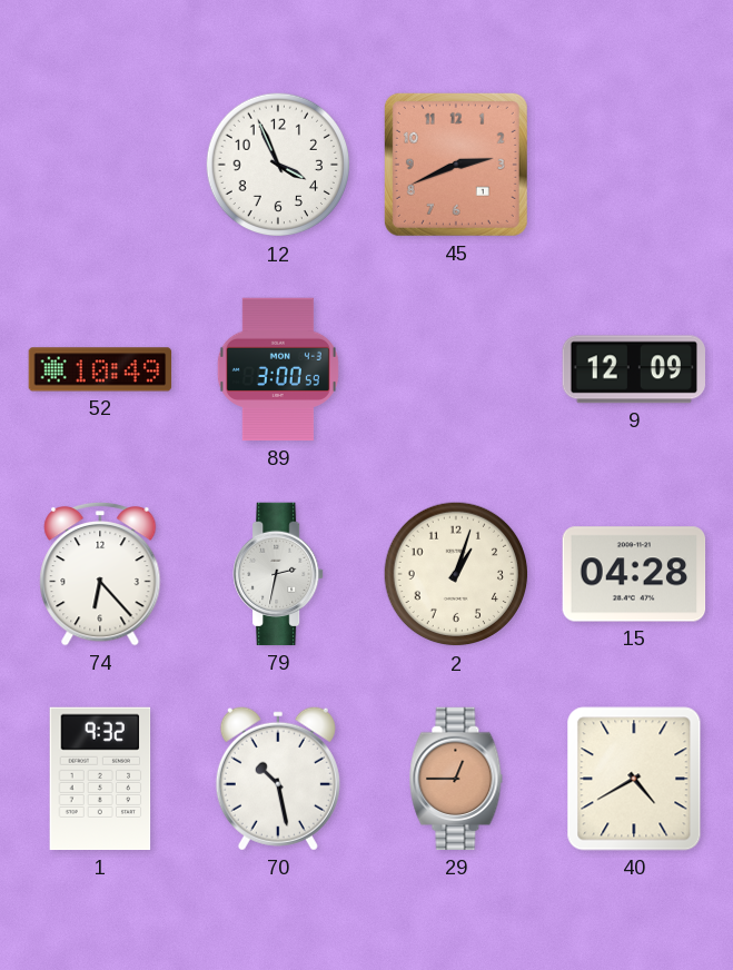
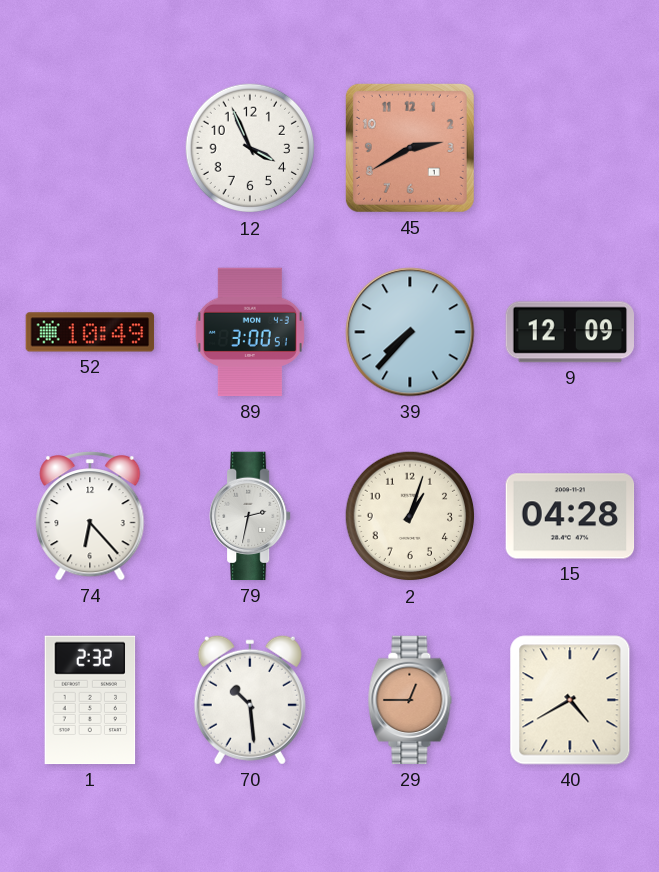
45: 2:41 -> 2:40 (410, 148)
89: 3:00:59 -> 3:00:51 (250, 332)
39: none -> 7:37 (410, 332)
1: 9:32 -> 2:32 (90, 700)
70: 10:28 -> 10:29 (250, 700)
